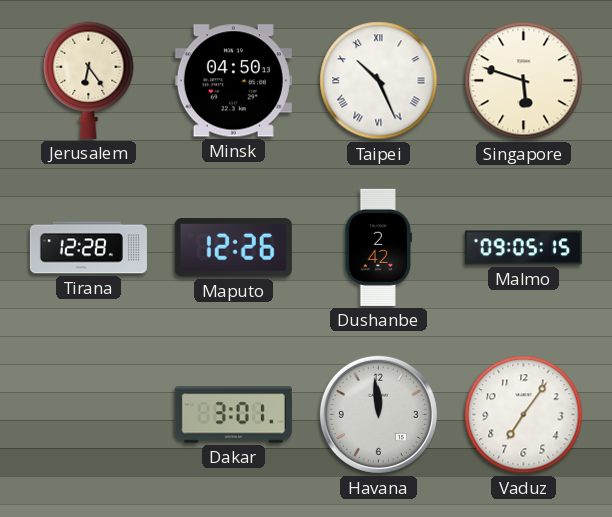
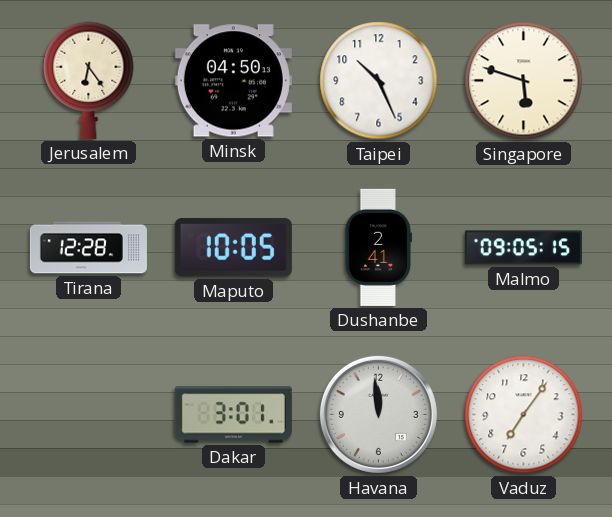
Taipei numerals: Roman -> Arabic (379, 81)
Maputo: 12:26 -> 10:05 (233, 248)
Dushanbe: 2:42 -> 2:41 (378, 247)
